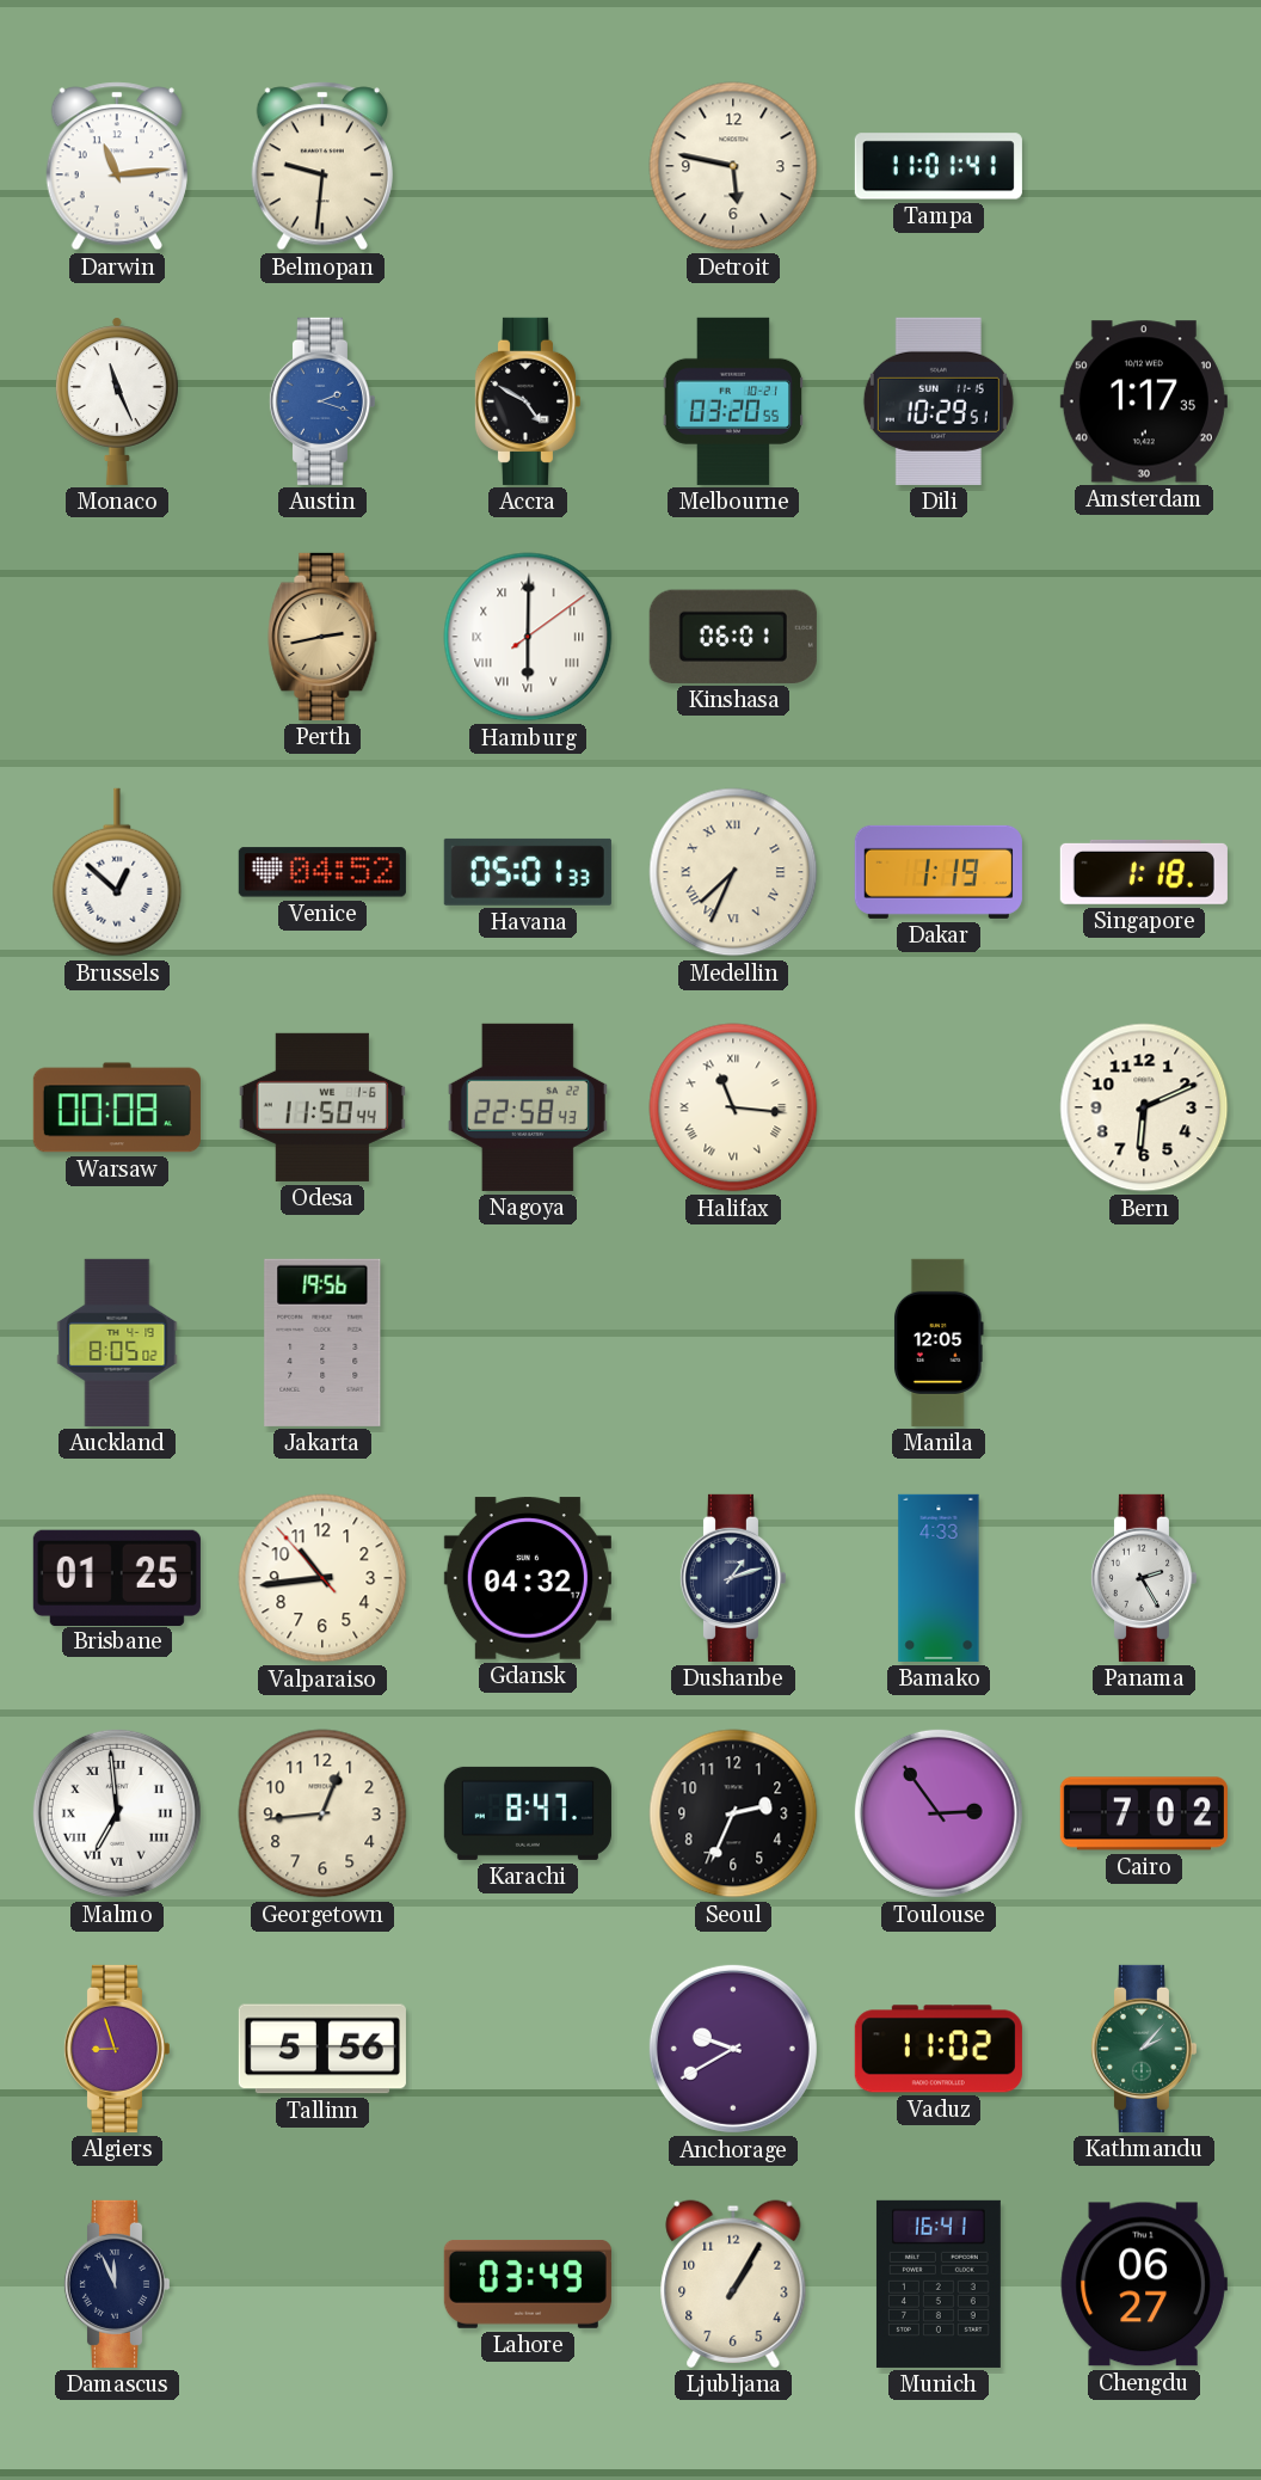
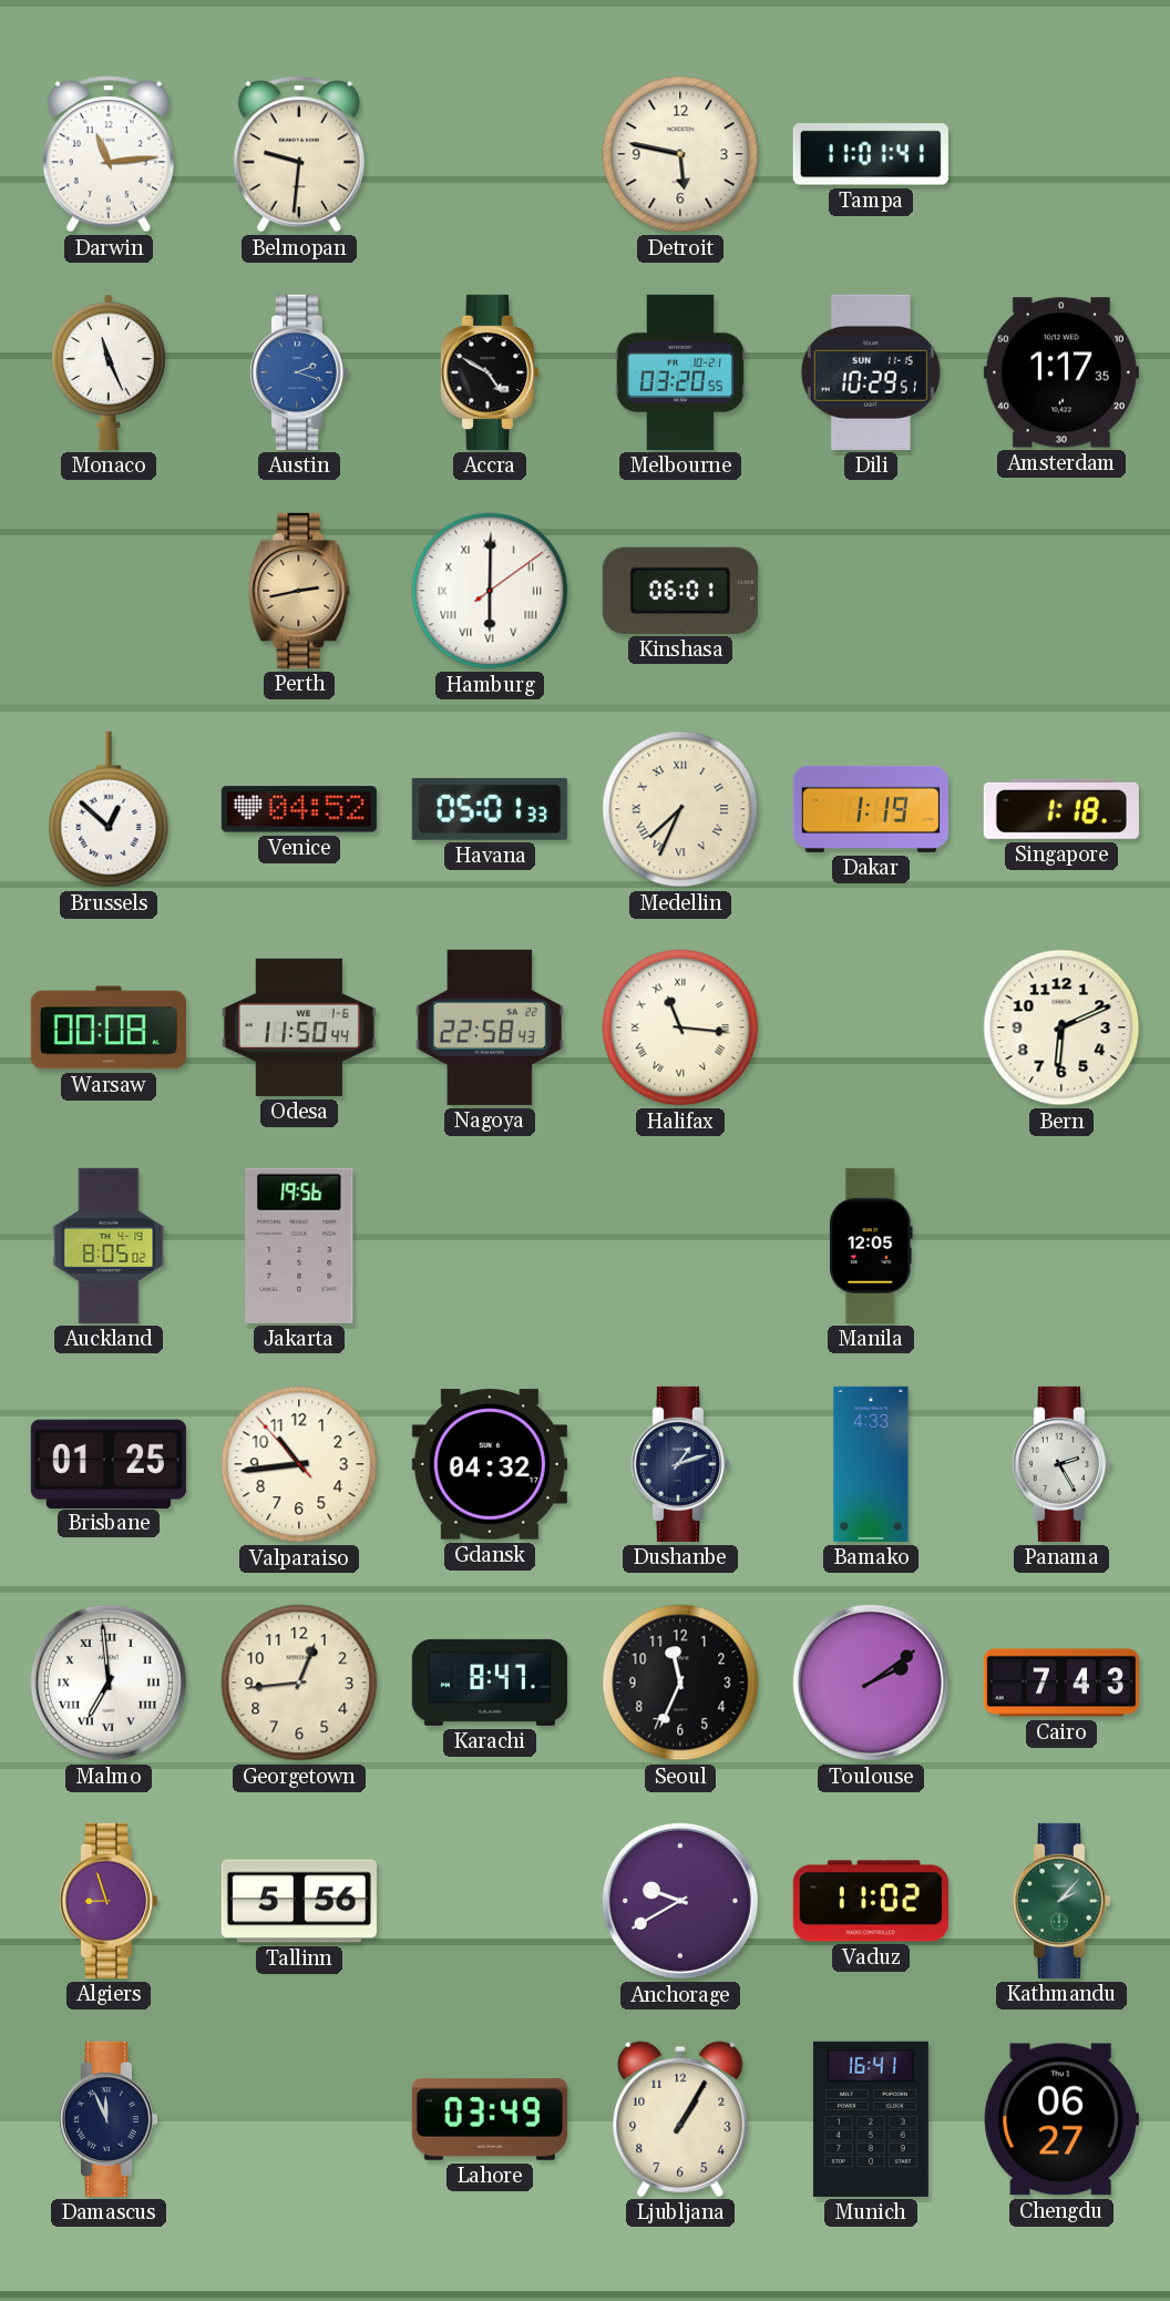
Seoul: 2:34 -> 11:34 (680, 1683)
Toulouse: 2:54 -> 2:09 (871, 1683)
Cairo: 7:02 -> 7:43 (1061, 1683)
